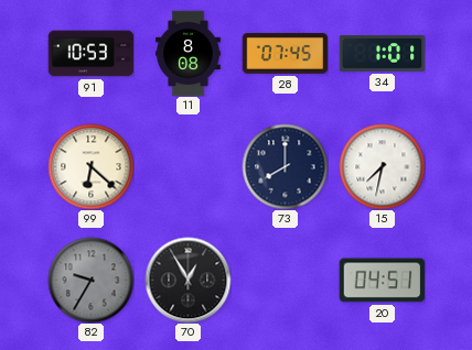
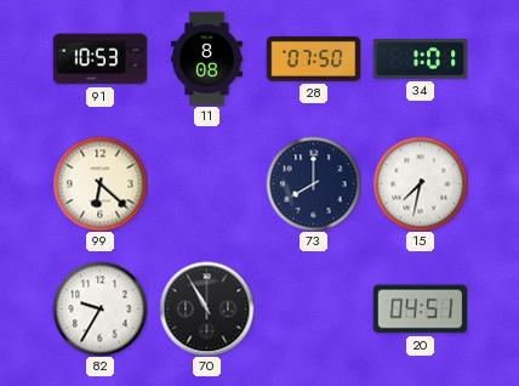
28: 07:45 -> 07:50 (313, 59)
82 dial: grey -> white (99, 308)
70: 12:55 -> 10:55 (206, 308)
